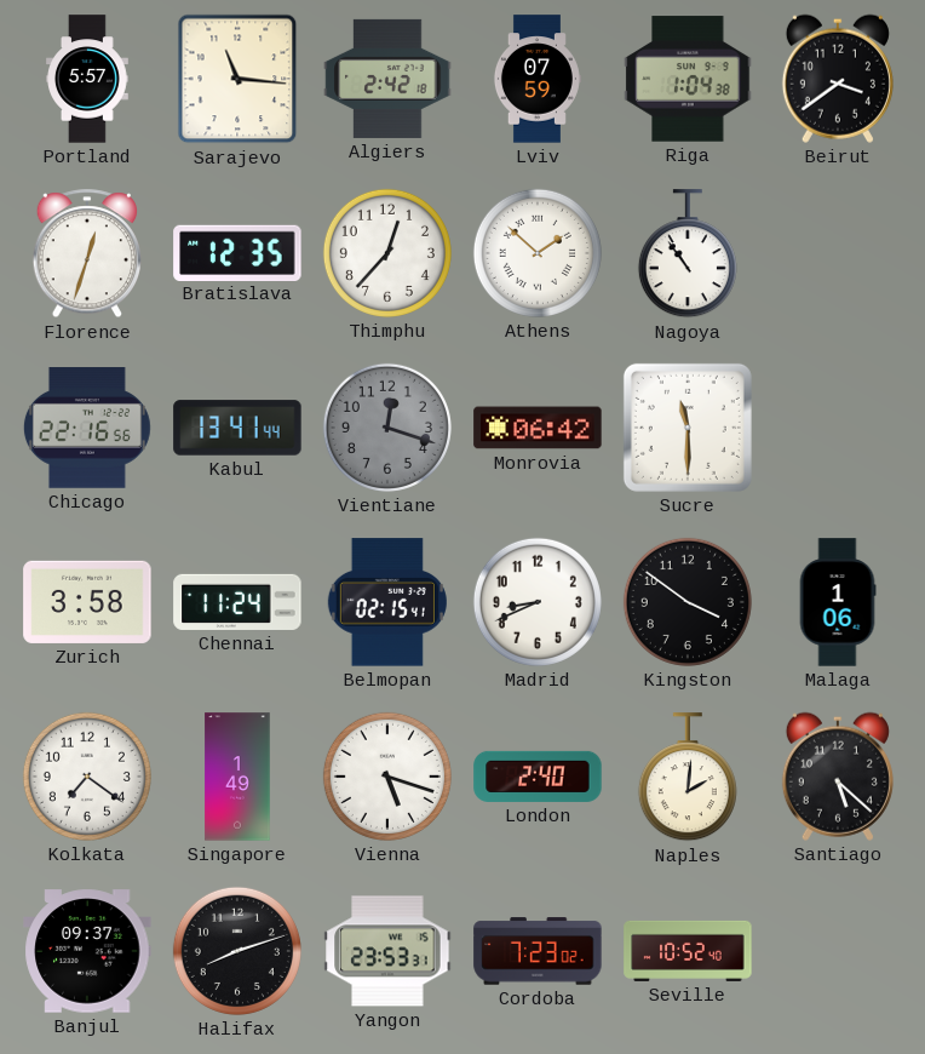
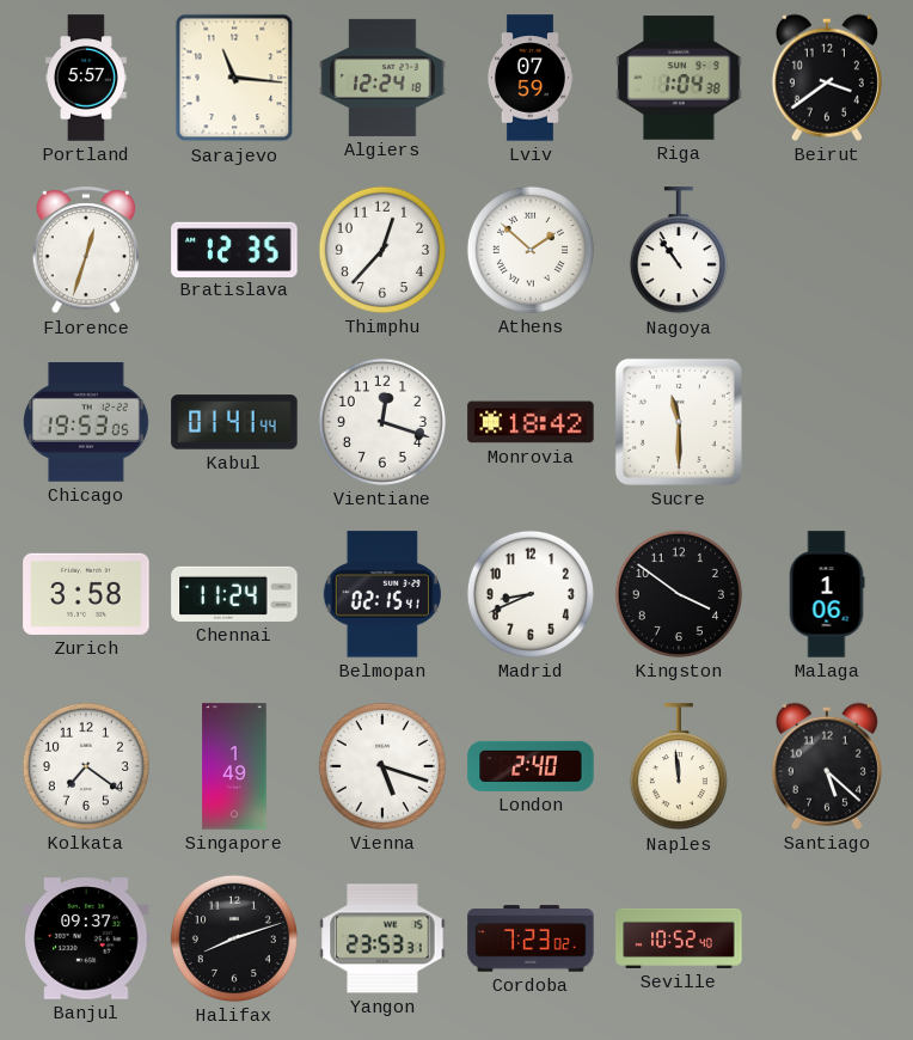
Algiers: 2:42 -> 12:24 (382, 78)
Chicago: 22:16 -> 19:53 (86, 422)
Kabul: 13:41 -> 01:41 (234, 422)
Vientiane dial: grey -> white (382, 422)
Monrovia: 06:42 -> 18:42 (531, 422)
Naples: 2:01 -> 11:59 (679, 767)
